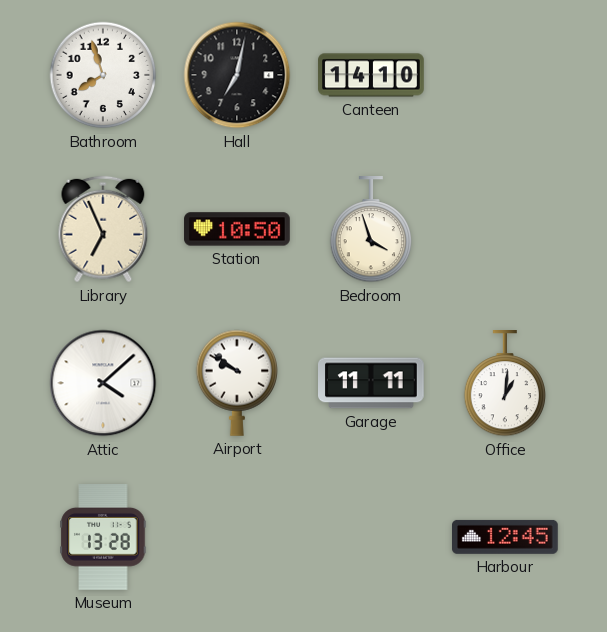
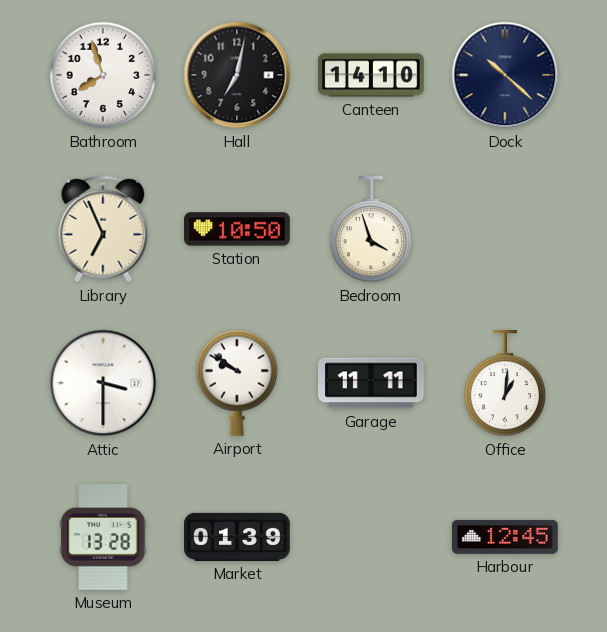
Dock: none -> 10:22 (505, 75)
Attic: 4:08 -> 3:30 (103, 383)
Market: none -> 01:39 (237, 537)
